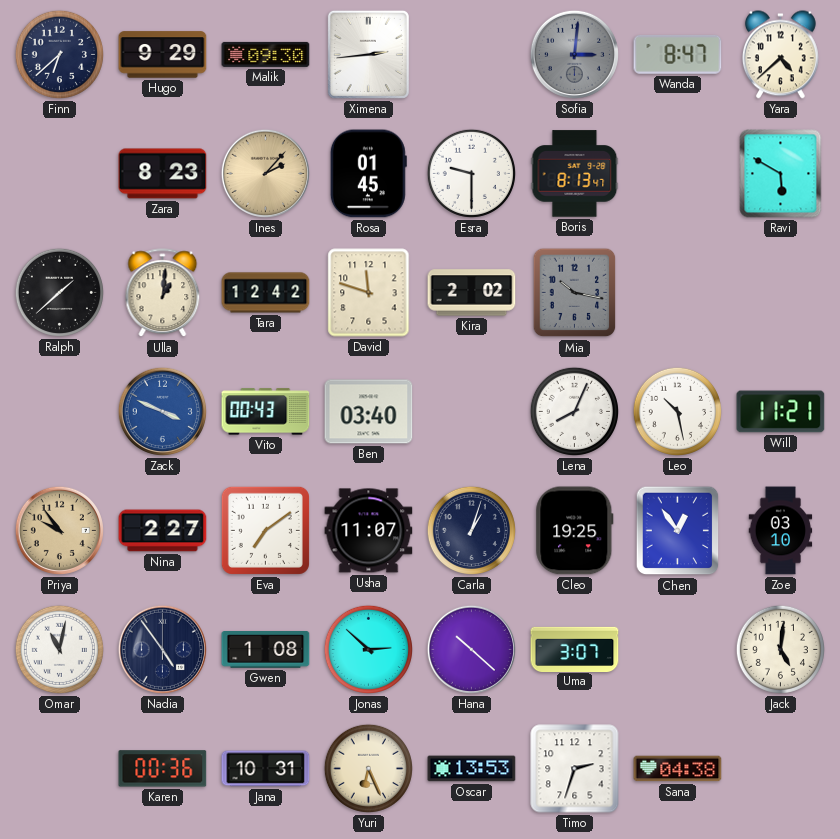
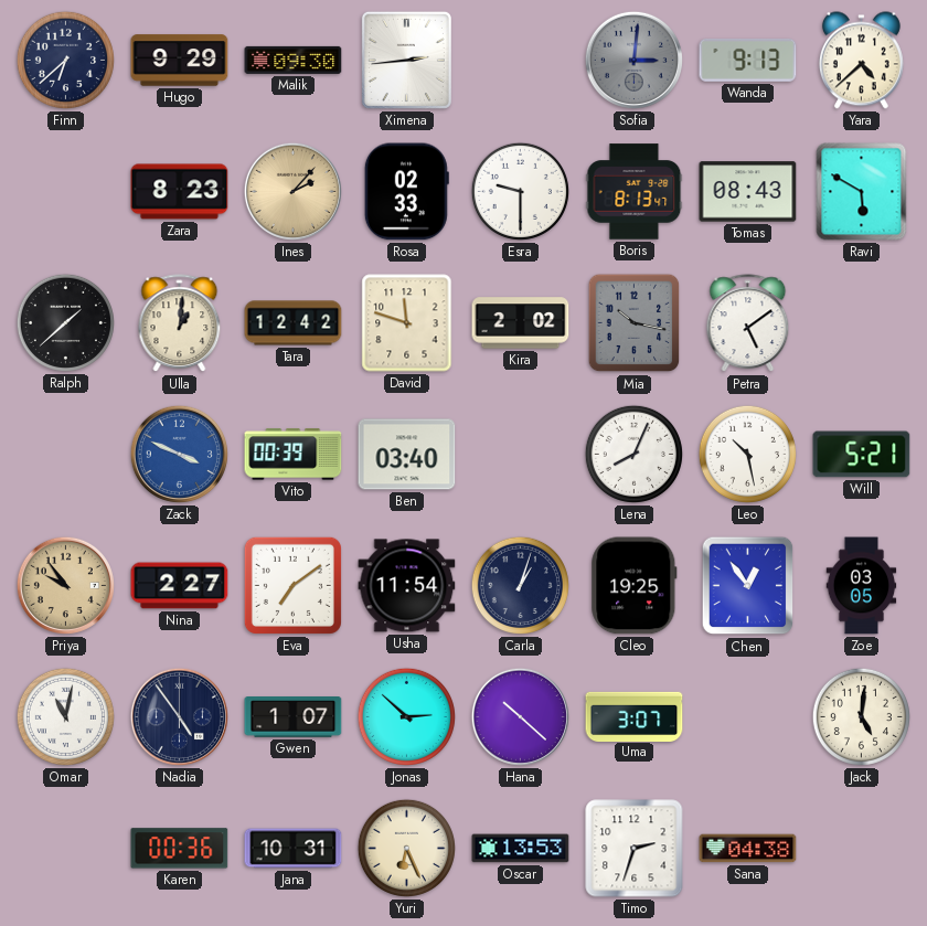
Wanda: 8:47 -> 9:13 (748, 60)
Rosa: 01:45 -> 02:33 (406, 192)
Tomas: none -> 08:43 (748, 192)
Petra: none -> 5:09 (748, 323)
Vito: 00:43 -> 00:39 (294, 455)
Will: 11:21 -> 5:21 (862, 455)
Usha: 11:07 -> 11:54 (407, 586)
Zoe: 03:10 -> 03:05 (862, 586)
Gwen: 1:08 -> 1:07 (294, 717)
